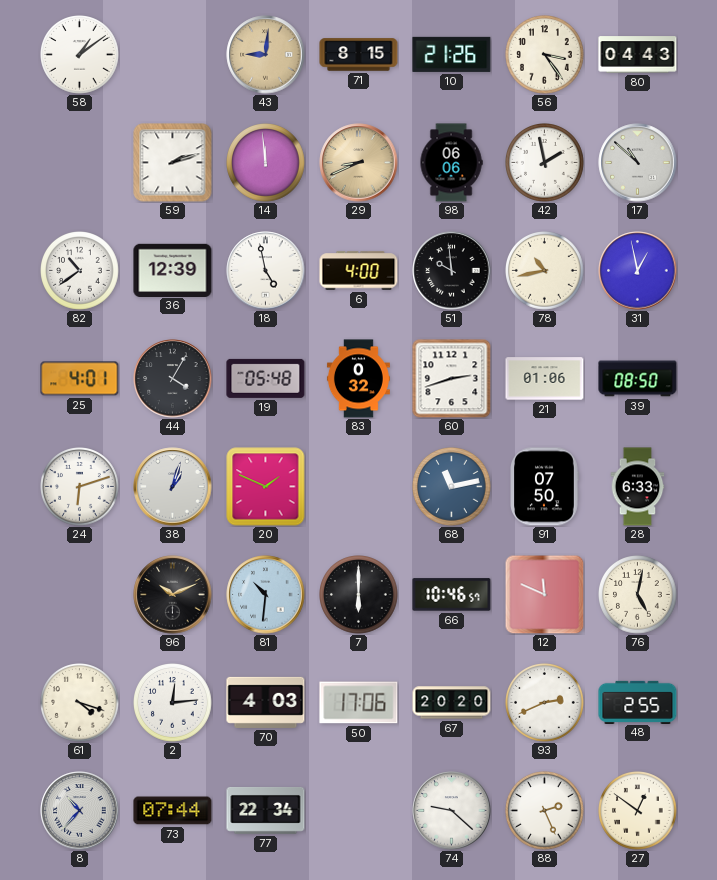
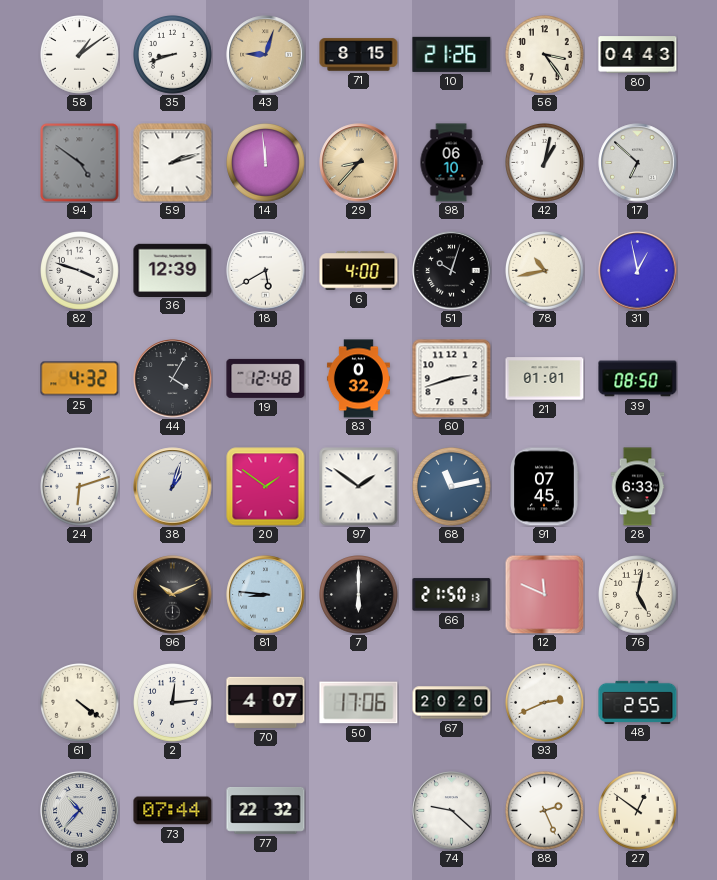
35: none -> 8:42 (173, 55)
43: 9:01 -> 9:03 (266, 55)
94: none -> 4:51 (80, 163)
29: 8:41 -> 8:37 (359, 163)
98: 06:06 -> 06:10 (451, 163)
42: 1:58 -> 1:02 (545, 163)
17: 10:52 -> 6:52 (638, 163)
82: 10:39 -> 3:48 (80, 271)
18: 4:58 -> 5:40 (266, 271)
51: 9:59 -> 10:03 (452, 271)
25: 4:01 -> 4:32 (80, 379)
19: 05:48 -> 12:48 (266, 378)
21: 01:06 -> 01:01 (545, 379)
20: 1:49 -> 1:51 (266, 487)
97: none -> 1:51 (359, 487)
91: 07:50 -> 07:45 (544, 487)
81: 10:31 -> 8:46 (266, 595)
66: 10:46 -> 21:50 (452, 595)
61: 4:18 -> 4:21 (80, 703)
70: 4:03 -> 4:07 (266, 702)
77: 22:34 -> 22:32 (266, 810)
